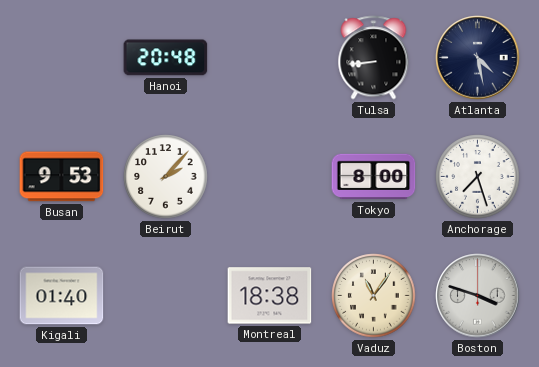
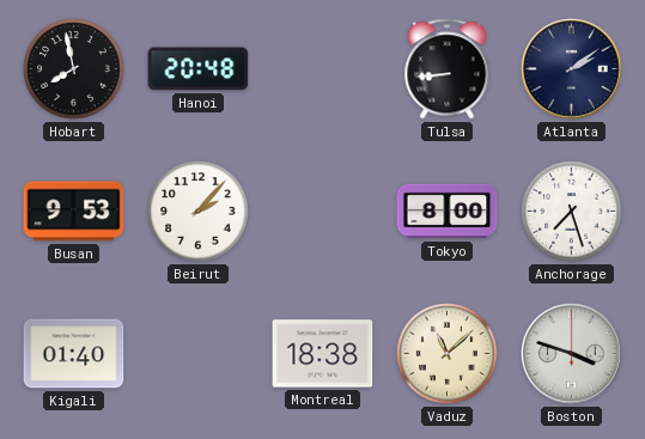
Hobart: none -> 7:58 (74, 69)
Atlanta: 4:28 -> 2:09 (572, 69)
Vaduz: 11:06 -> 11:08 (448, 354)
